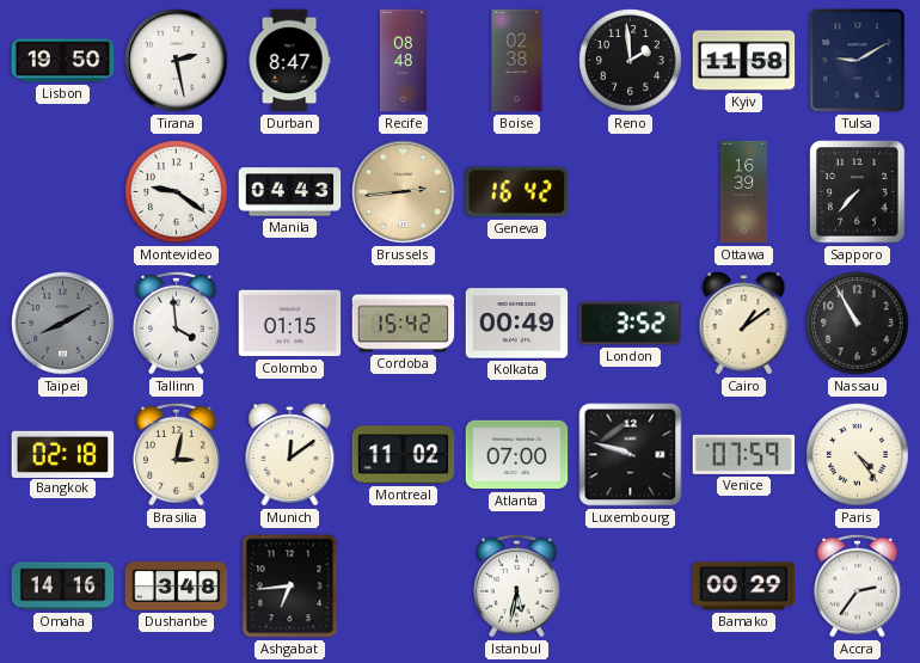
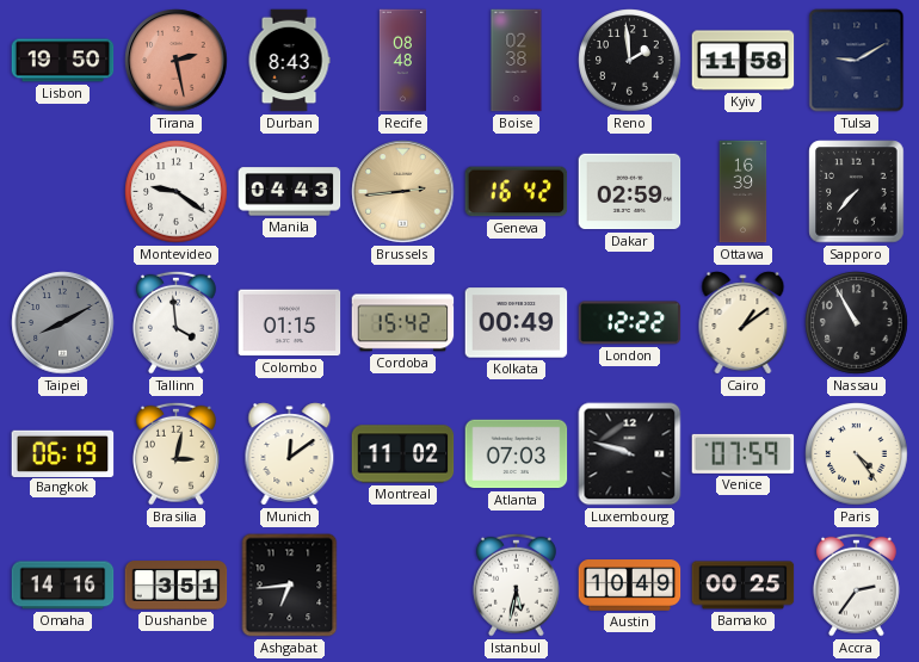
Tirana dial: white -> salmon (177, 61)
Durban: 8:47 -> 8:43 (289, 61)
Dakar: none -> 02:59 (630, 192)
London: 3:52 -> 12:22 (630, 323)
Bangkok: 02:18 -> 06:19 (63, 453)
Atlanta: 07:00 -> 07:03 (517, 454)
Dushanbe: 3:48 -> 3:51 (177, 586)
Austin: none -> 10:49 (630, 586)
Bamako: 00:29 -> 00:25 (744, 586)
